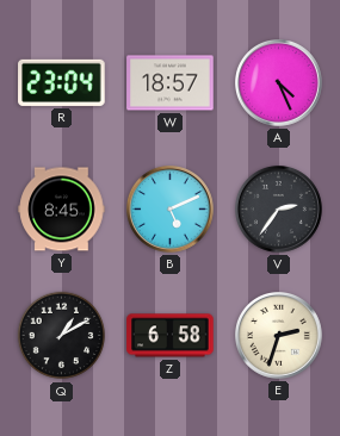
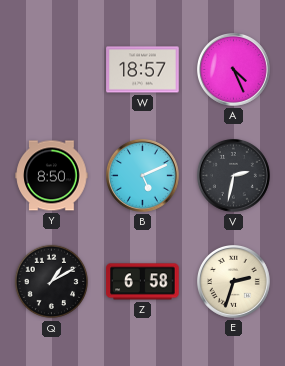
R: 23:04 -> none (62, 82)
Y: 8:45 -> 8:50 (52, 176)
V: 2:36 -> 2:32 (234, 176)
